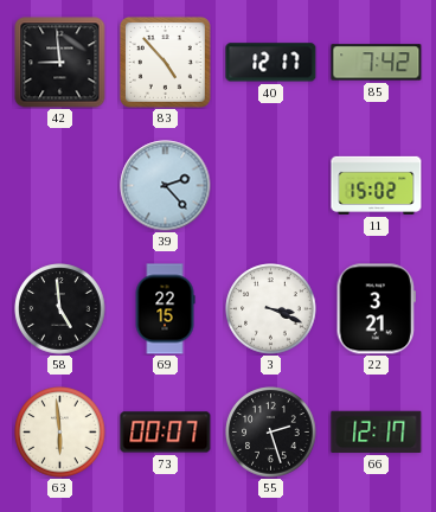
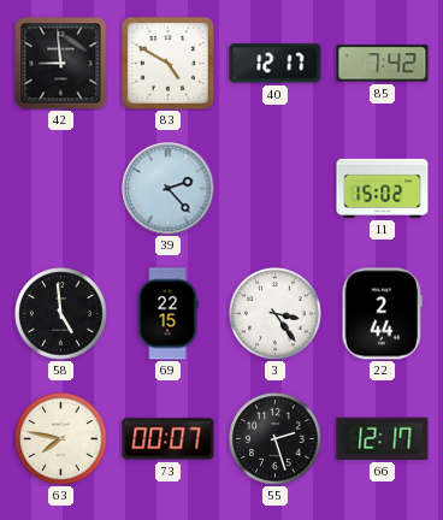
83: 4:53 -> 4:50 (167, 63)
3: 3:19 -> 3:24 (276, 314)
22: 3:21 -> 2:44 (382, 314)
63: 5:59 -> 7:47 (61, 439)
